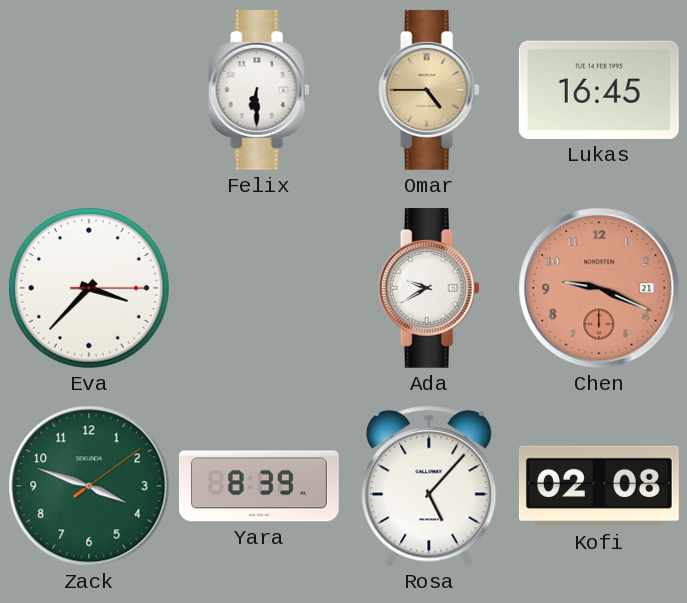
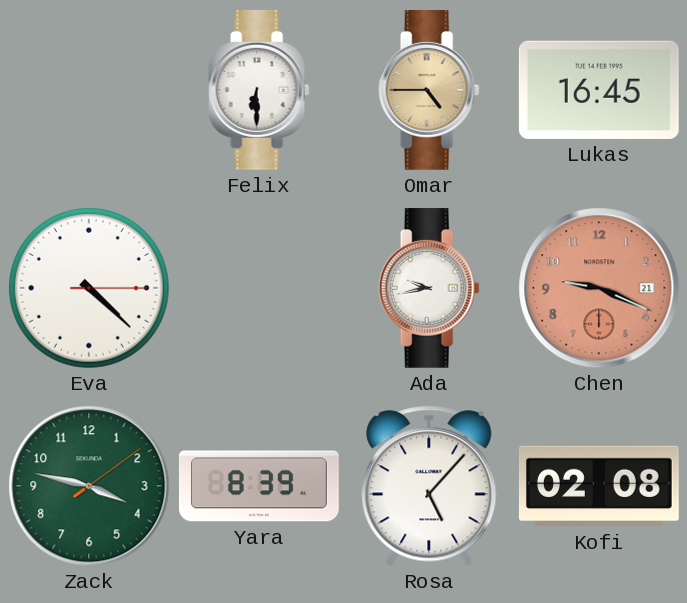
Eva: 3:37 -> 4:22 (89, 288)
Ada: 9:40 -> 9:43 (429, 288)
Zack: 3:48 -> 3:47 (89, 486)
